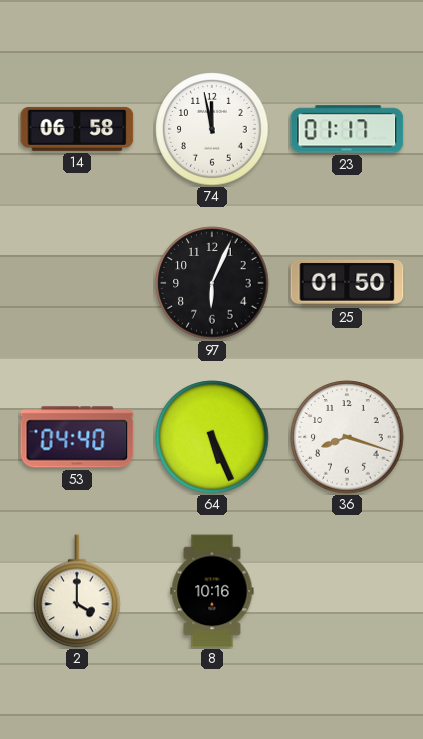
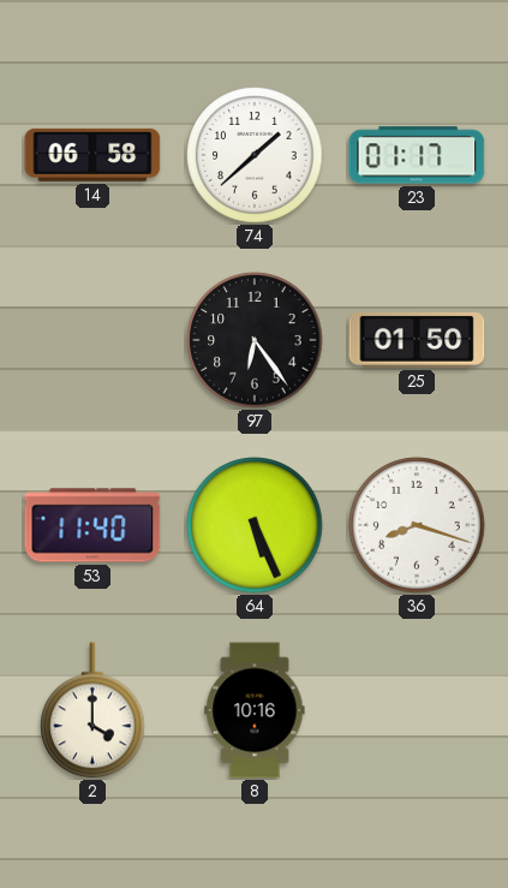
74: 11:58 -> 1:38 (255, 155)
97: 6:04 -> 6:24 (255, 340)
53: 04:40 -> 11:40 (92, 525)
